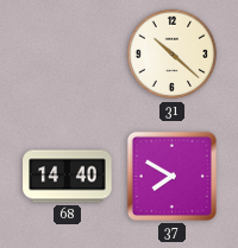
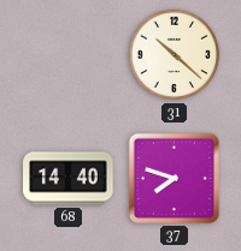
37: 7:50 -> 7:48 (174, 178)
